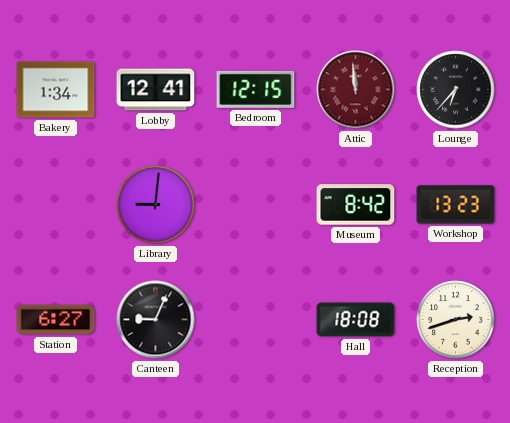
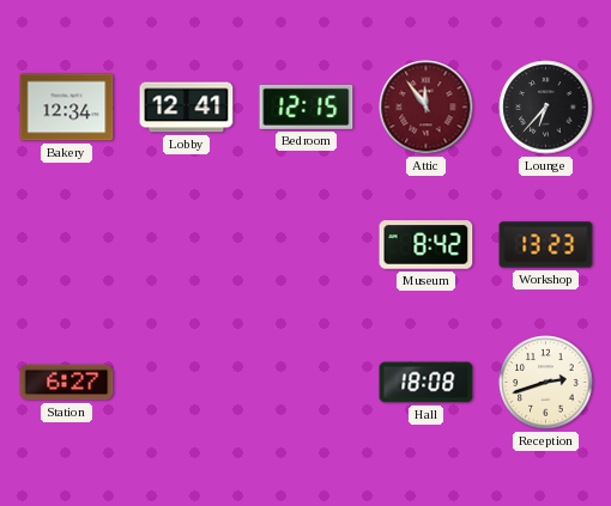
Bakery: 1:34 -> 12:34 (67, 108)
Attic: 11:59 -> 11:54 (427, 108)
Library: 9:01 -> none (156, 205)
Canteen: 9:04 -> none (156, 320)
